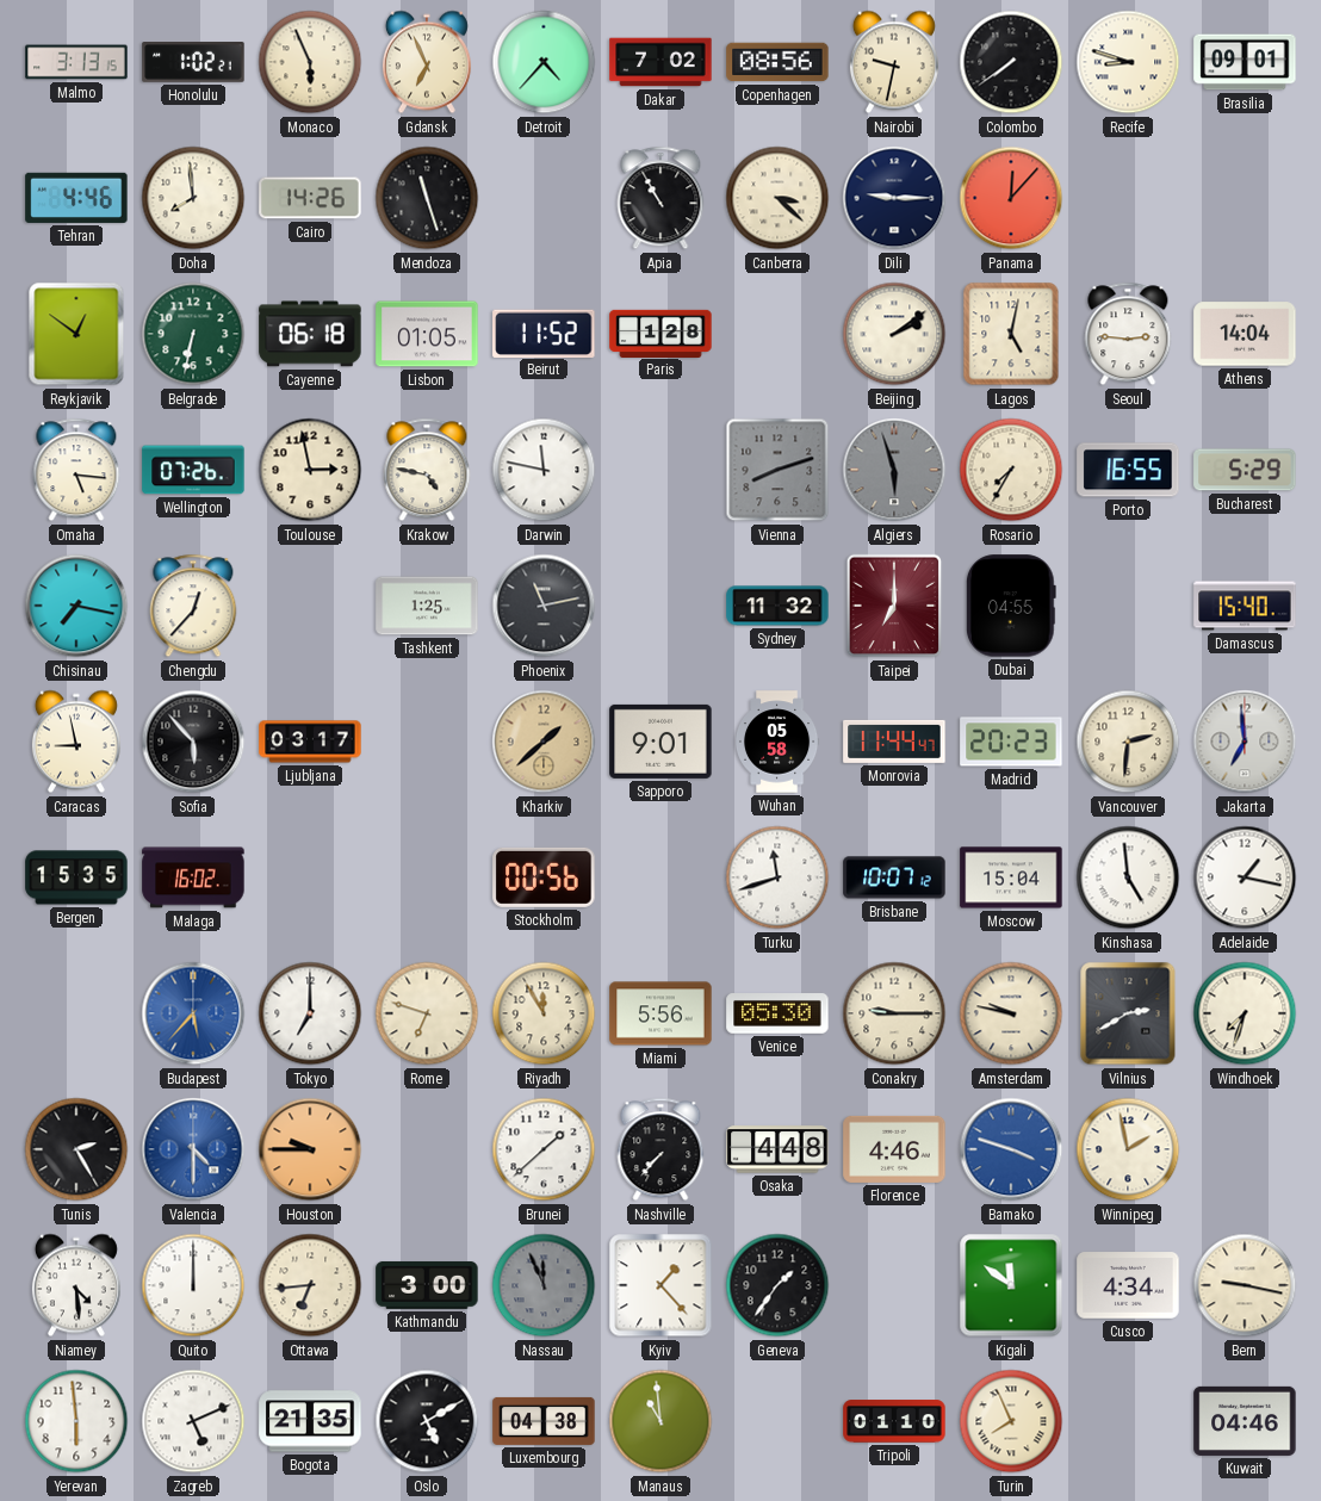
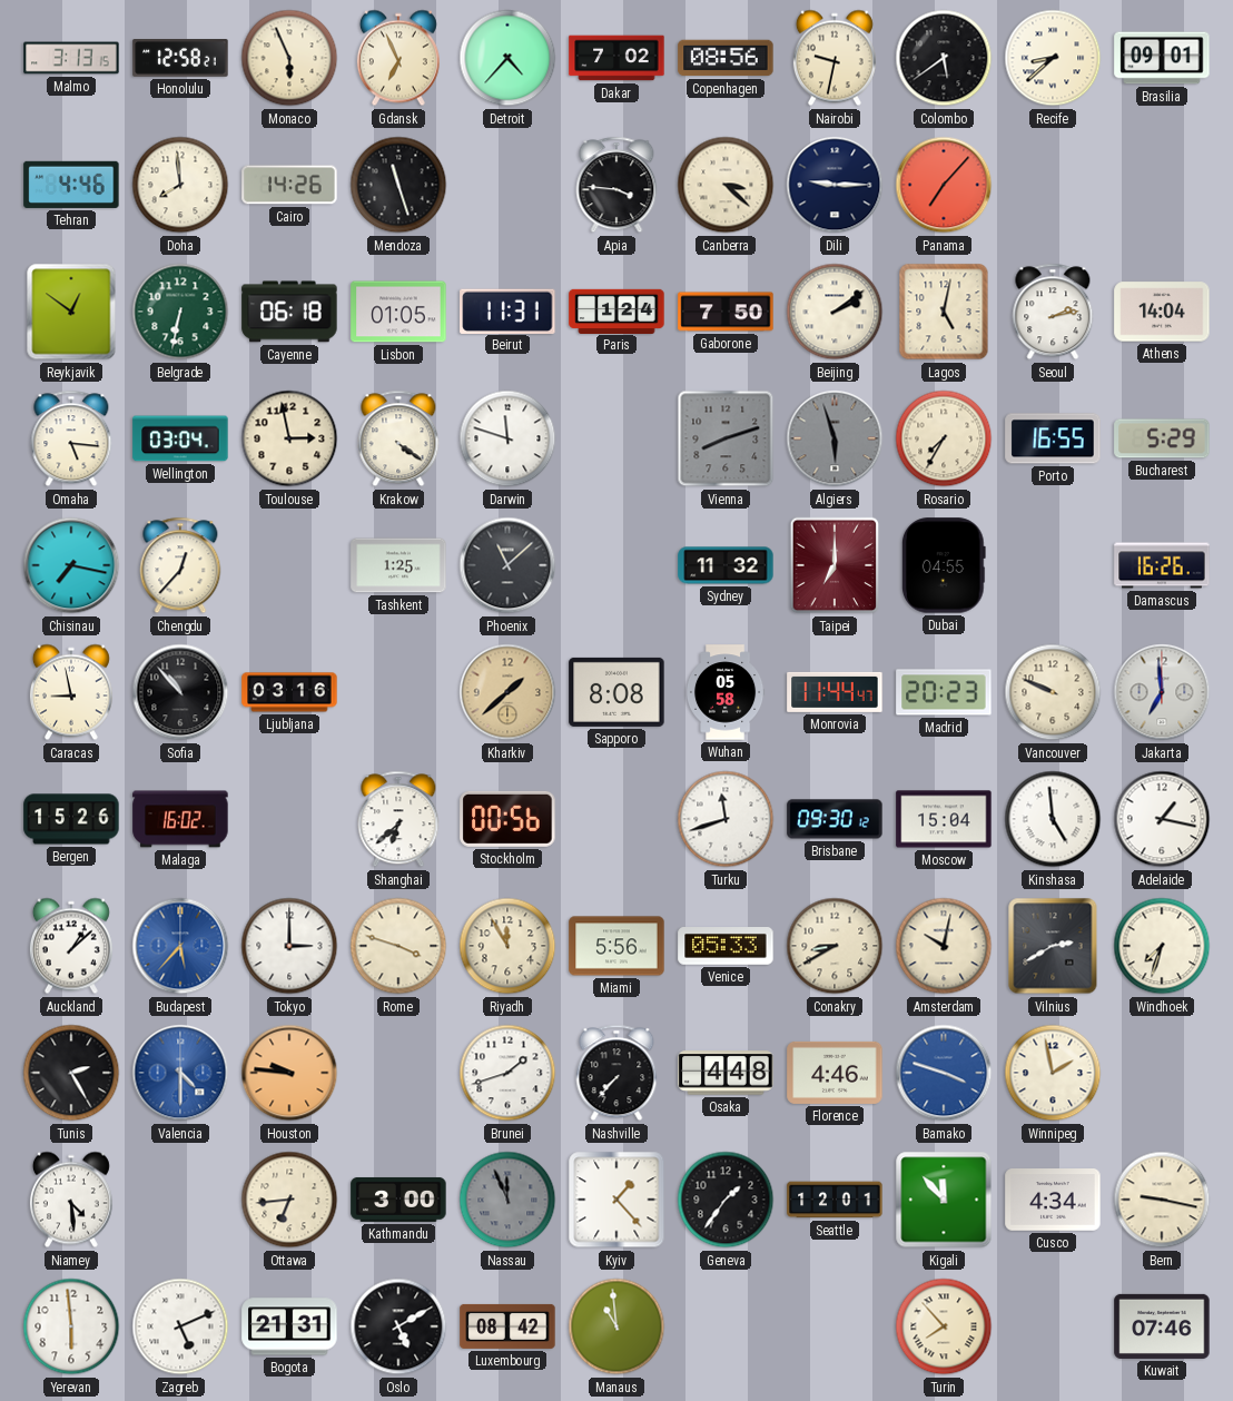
Honolulu: 1:02 -> 12:58 (180, 58)
Colombo: 7:39 -> 5:39 (944, 58)
Recife: 8:48 -> 8:38 (1053, 58)
Apia: 10:55 -> 3:46 (616, 185)
Panama: 12:07 -> 7:07 (944, 185)
Beirut: 11:52 -> 11:31 (507, 310)
Paris: 1:28 -> 1:24 (616, 310)
Gaborone: none -> 7:50 (726, 312)
Seoul: 2:46 -> 2:13 (1053, 312)
Wellington: 07:26 -> 03:04 (180, 438)
Krakow: 4:47 -> 4:21 (398, 438)
Darwin: 11:47 -> 11:48 (507, 438)
Phoenix: 11:13 -> 11:08 (507, 565)
Damascus: 15:40 -> 16:26 (1162, 565)
Sofia: 5:53 -> 10:53 (180, 692)
Ljubljana: 03:17 -> 03:16 (289, 692)
Sapporo: 9:01 -> 8:08 (616, 692)
Vancouver: 2:31 -> 9:49 (1053, 692)
Bergen: 15:35 -> 15:26 (71, 819)
Shanghai: none -> 6:38 (398, 819)
Brisbane: 10:07 -> 09:30 (835, 819)
Auckland: none -> 1:08 (71, 946)
Tokyo: 7:00 -> 3:00 (289, 946)
Rome: 6:48 -> 3:48 (398, 946)
Venice: 05:30 -> 05:33 (726, 947)
Conakry: 9:15 -> 8:40 (835, 946)
Amsterdam: 9:47 -> 10:02 (944, 946)
Houston: 9:45 -> 9:46 (289, 1073)
Brunei: 1:38 -> 1:42 (507, 1073)
Quito: 12:00 -> none (193, 1285)
Seattle: none -> 12:01 (835, 1200)
Kigali: 11:51 -> 11:53 (944, 1200)
Bogota: 21:35 -> 21:31 (289, 1326)
Luxembourg: 04:38 -> 08:42 (507, 1326)
Tripoli: 01:10 -> none (894, 1421)
Turin: 7:56 -> 7:53 (944, 1326)
Kuwait: 04:46 -> 07:46 (1162, 1326)
